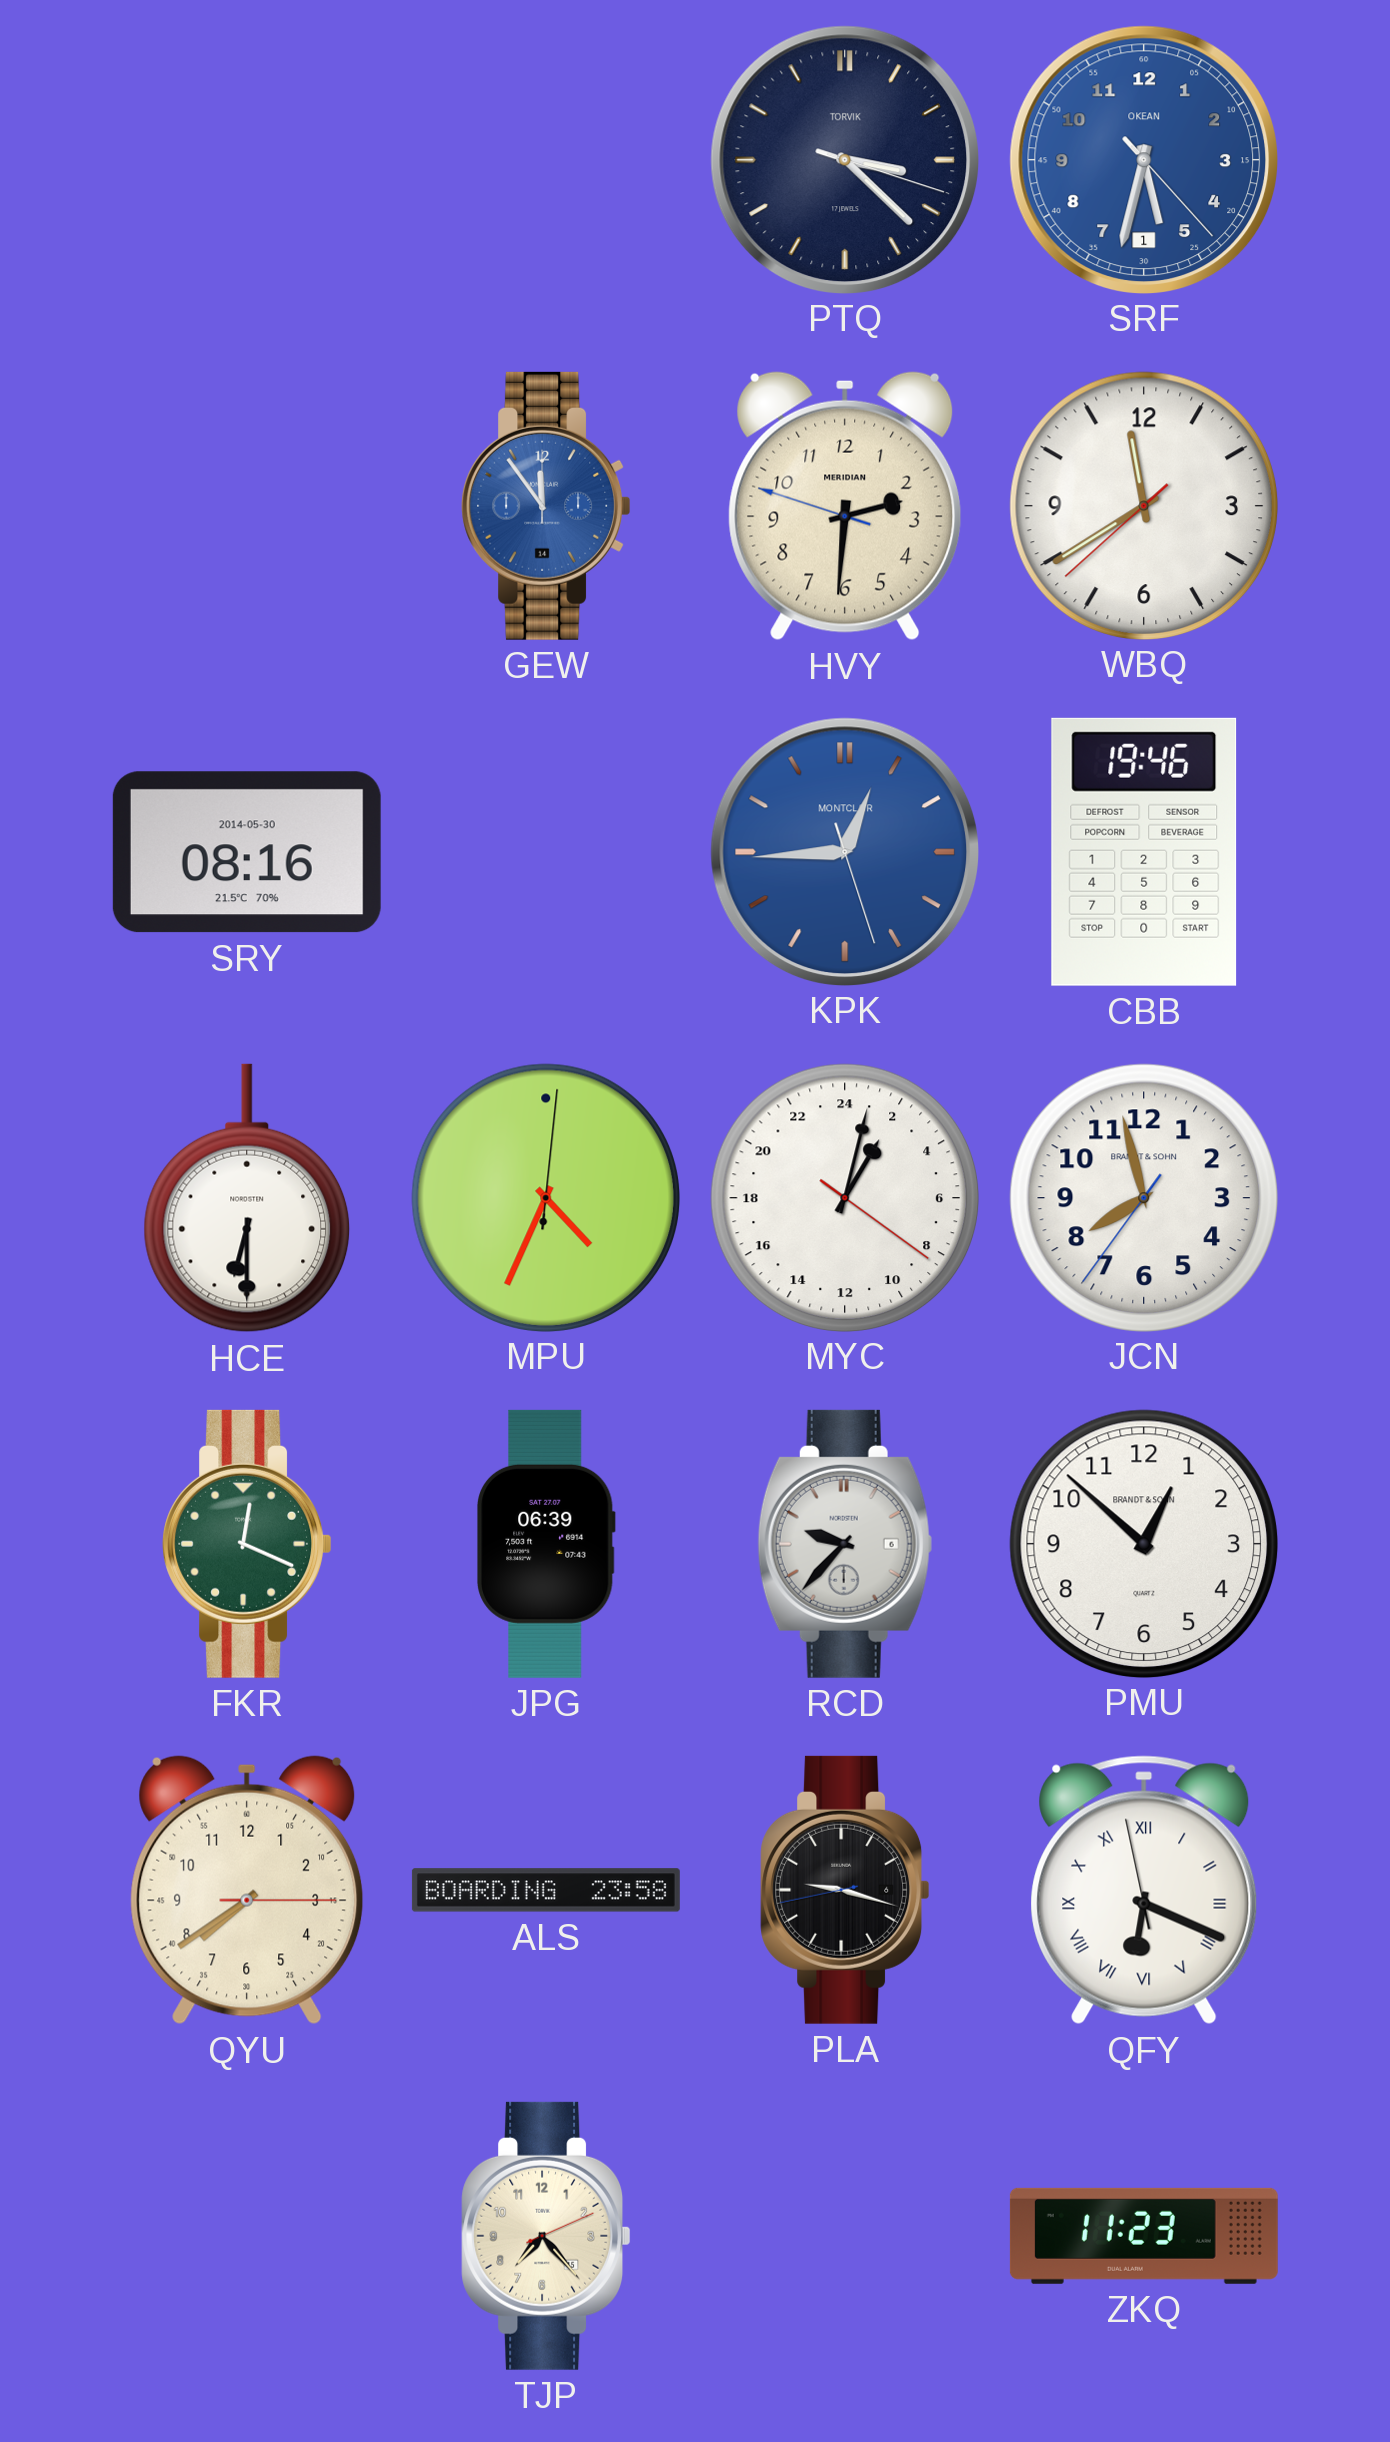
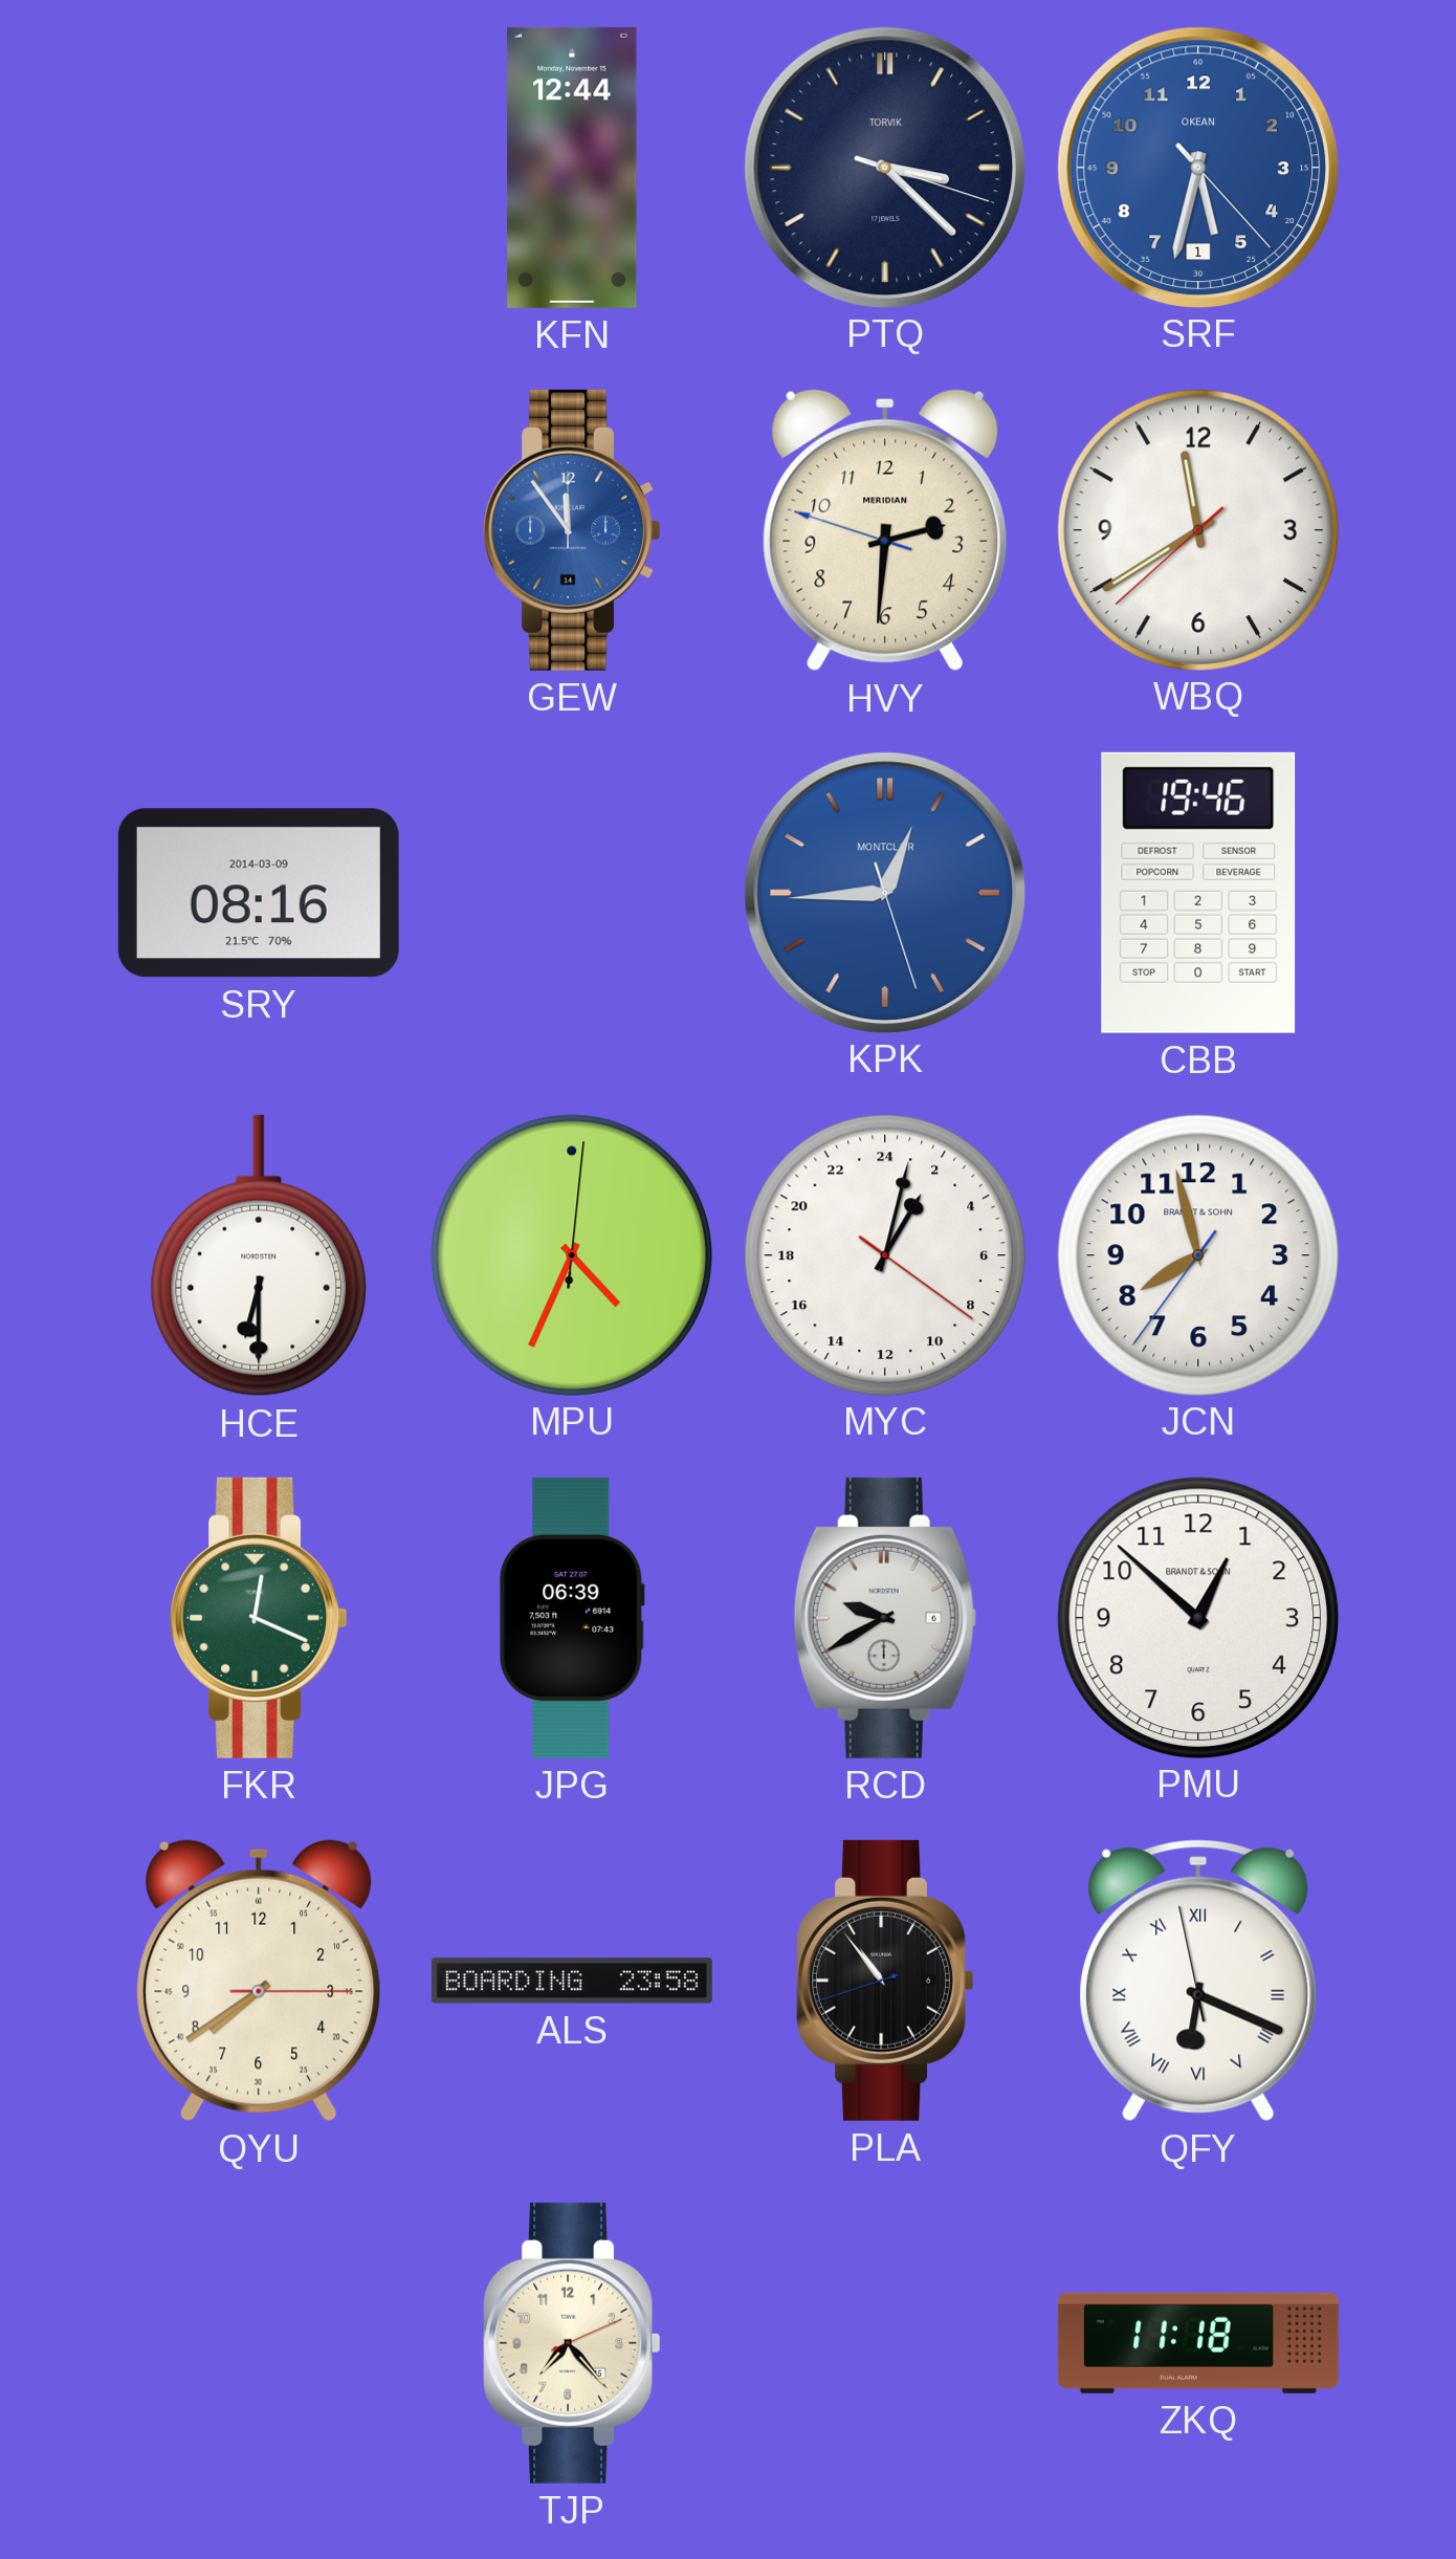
KFN: none -> 12:44 (572, 168)
SRY date: 2014-05-30 -> 2014-03-09 (259, 893)
RCD: 9:37 -> 9:40 (885, 1618)
PLA: 9:17 -> 10:53 (885, 1981)
ZKQ: 11:23 -> 11:18 (1198, 2343)
